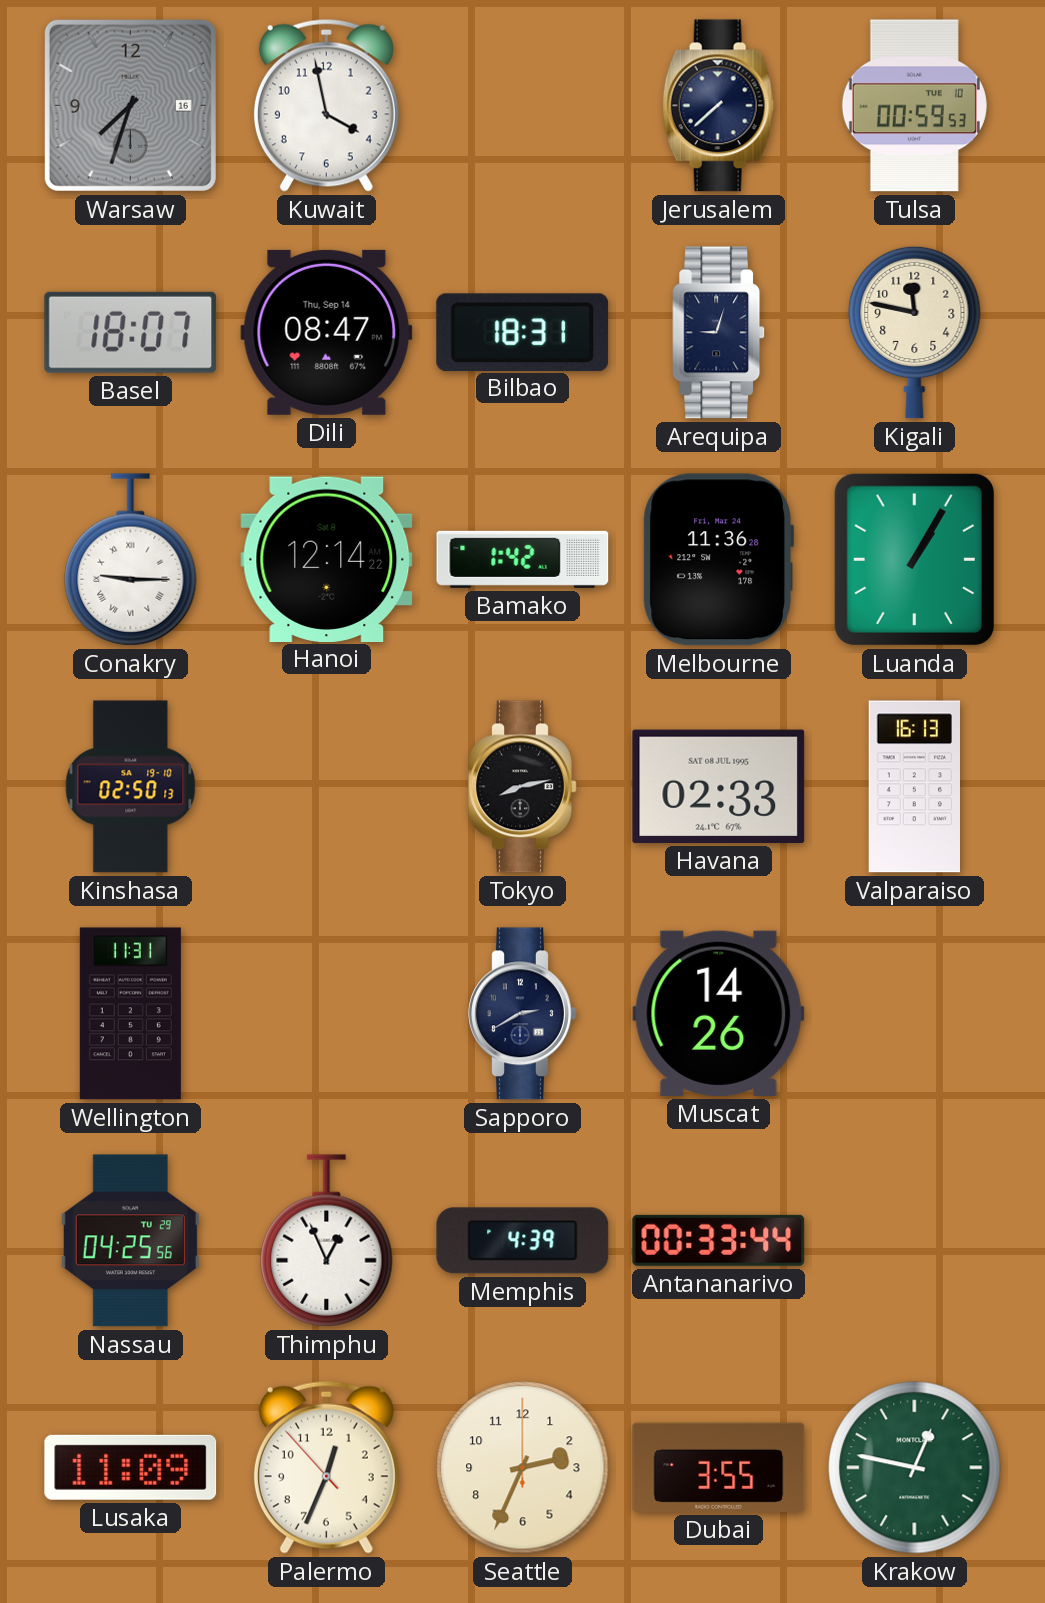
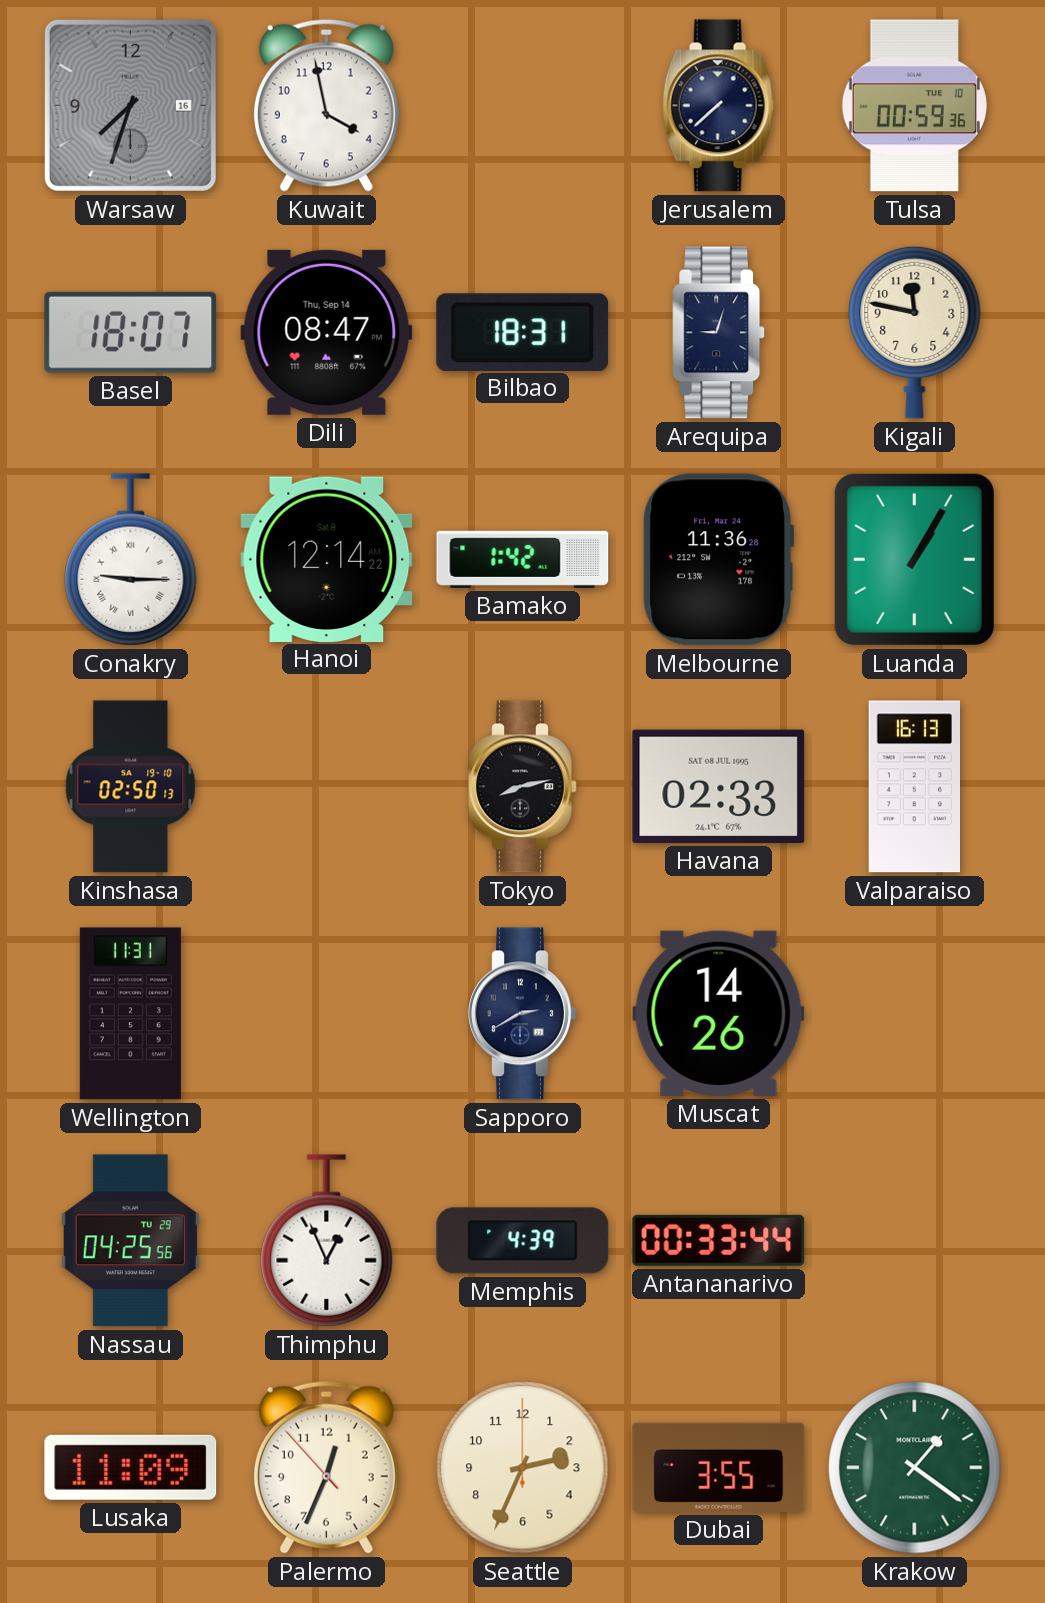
Tulsa: 00:59:53 -> 00:59:36 (914, 106)
Krakow: 12:47 -> 1:21 (915, 1468)
